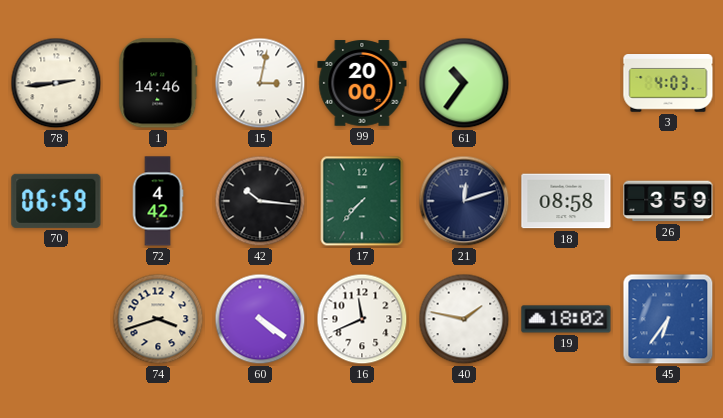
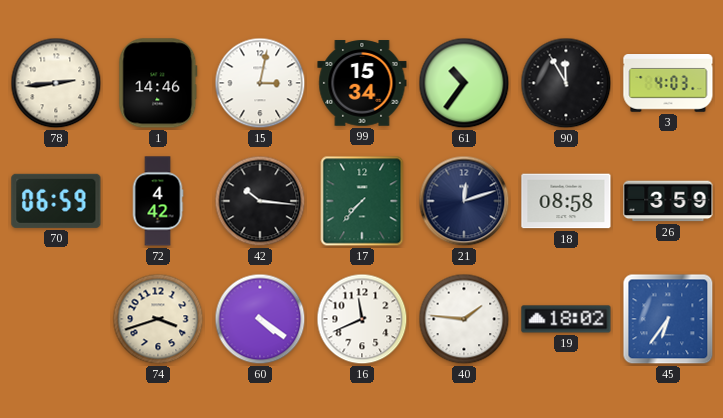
99: 20:00 -> 15:34 (362, 83)
90: none -> 11:55 (566, 83)
40: 1:47 -> 1:46 (464, 319)
